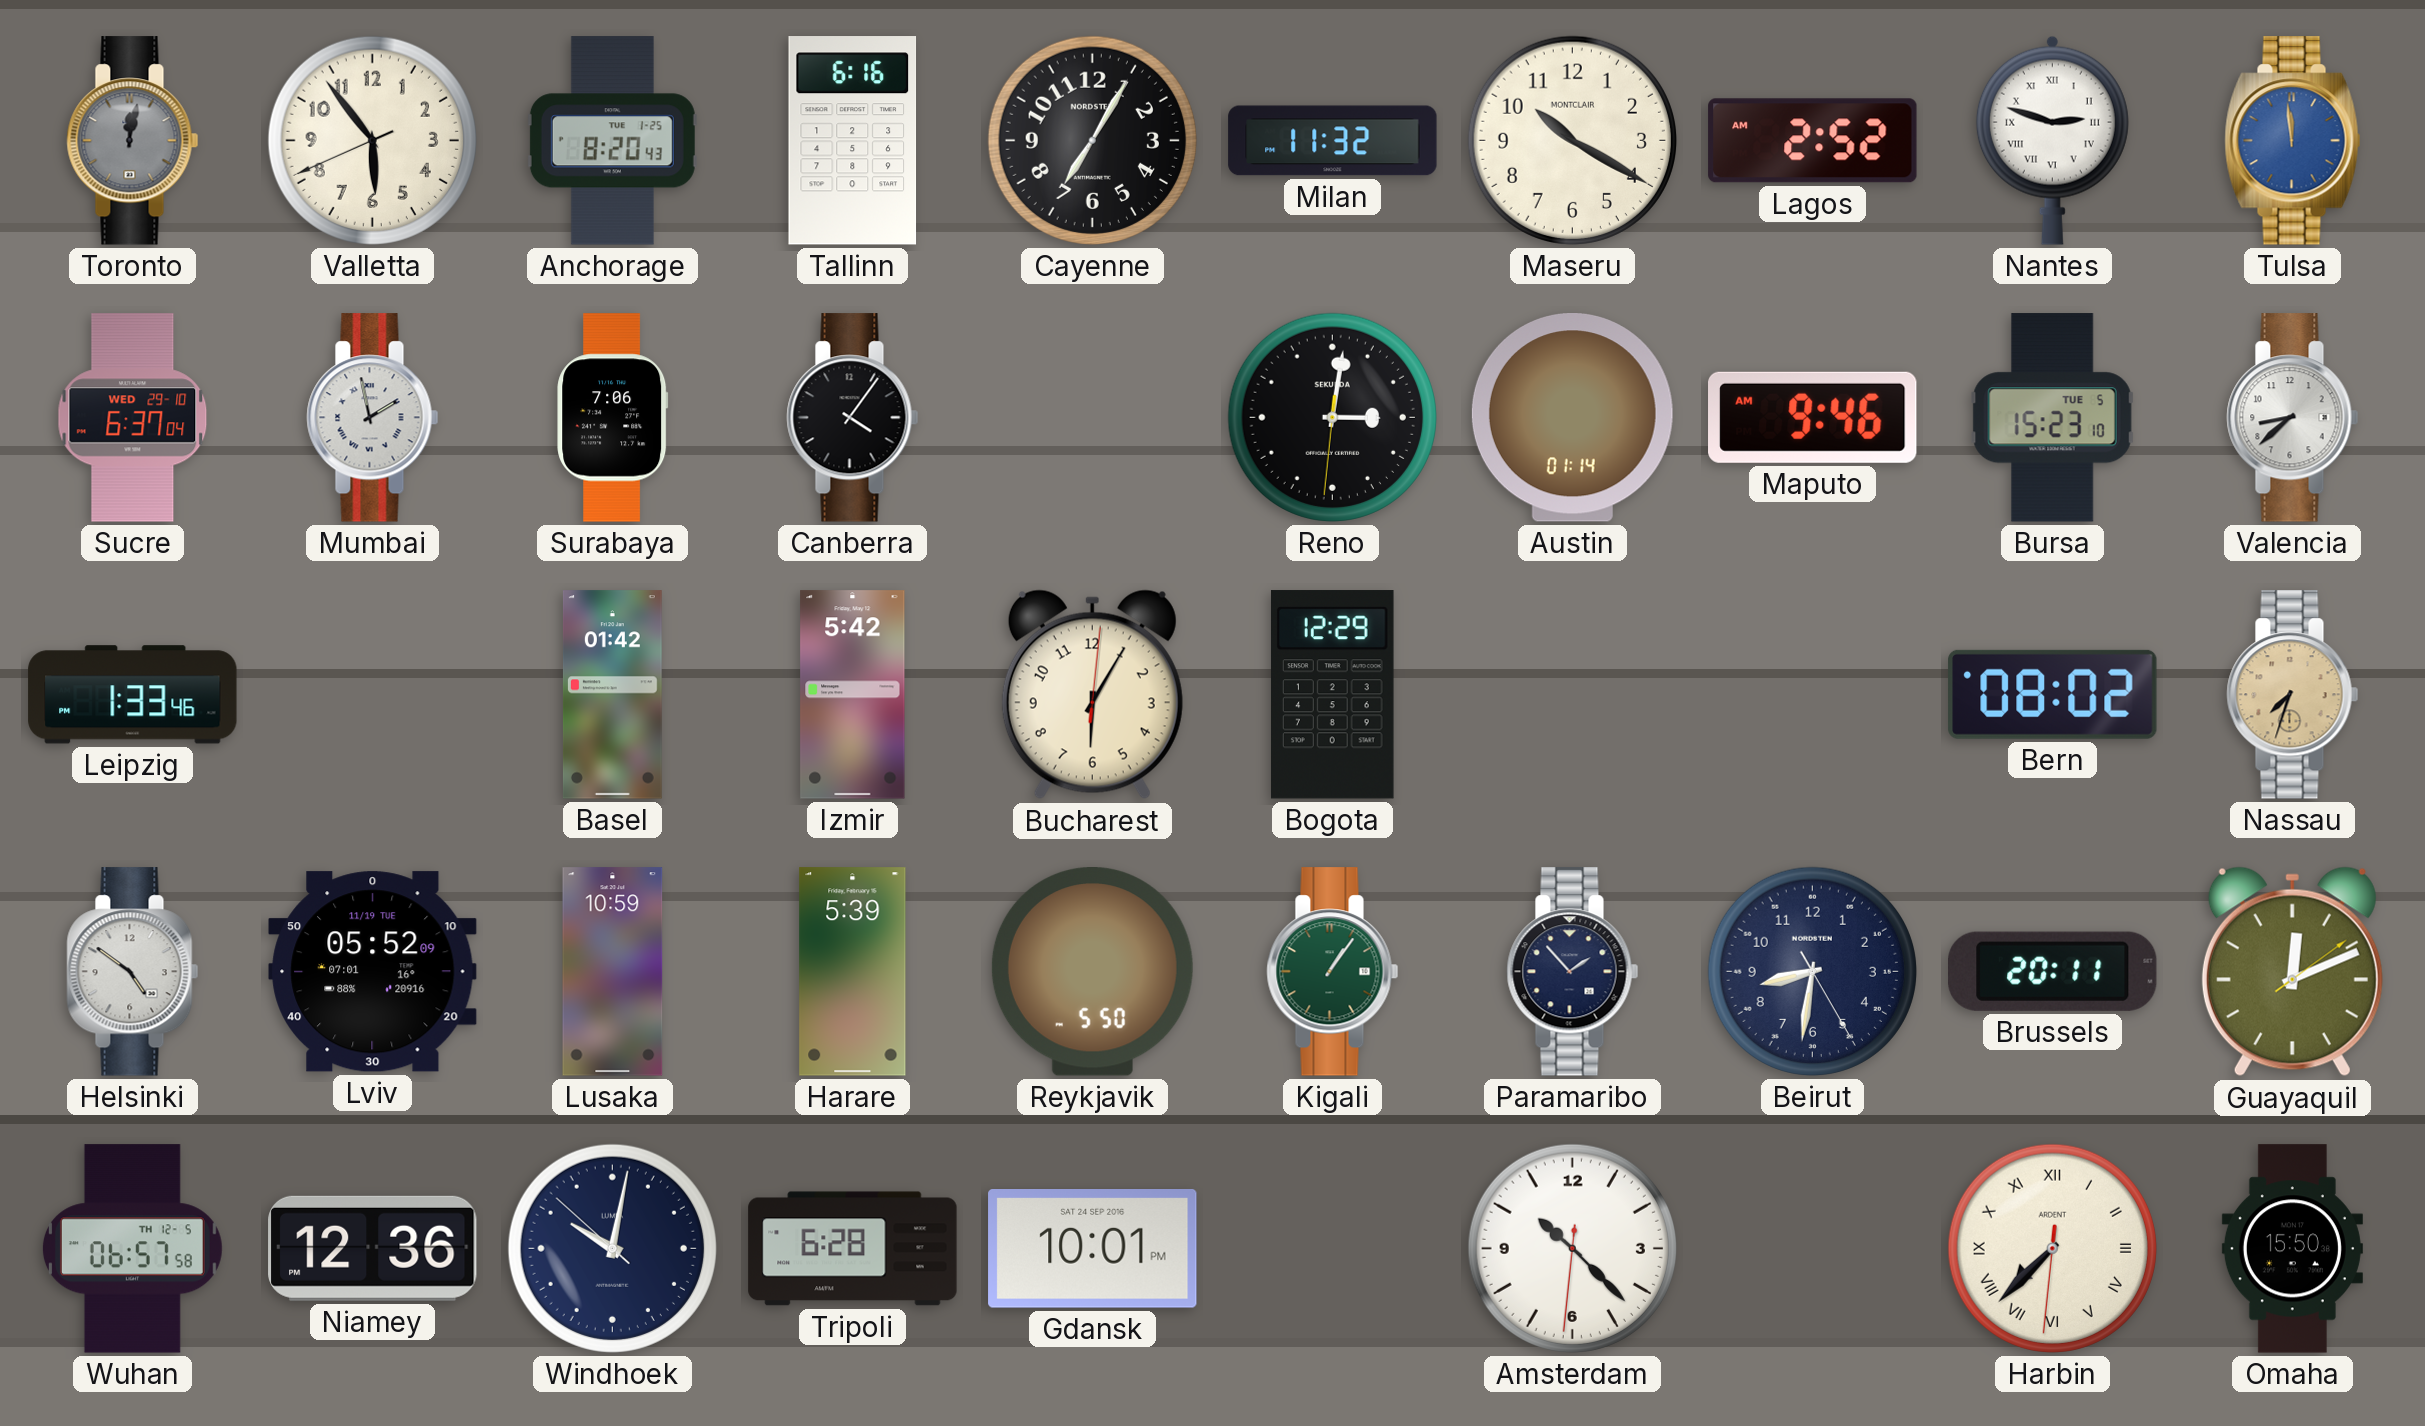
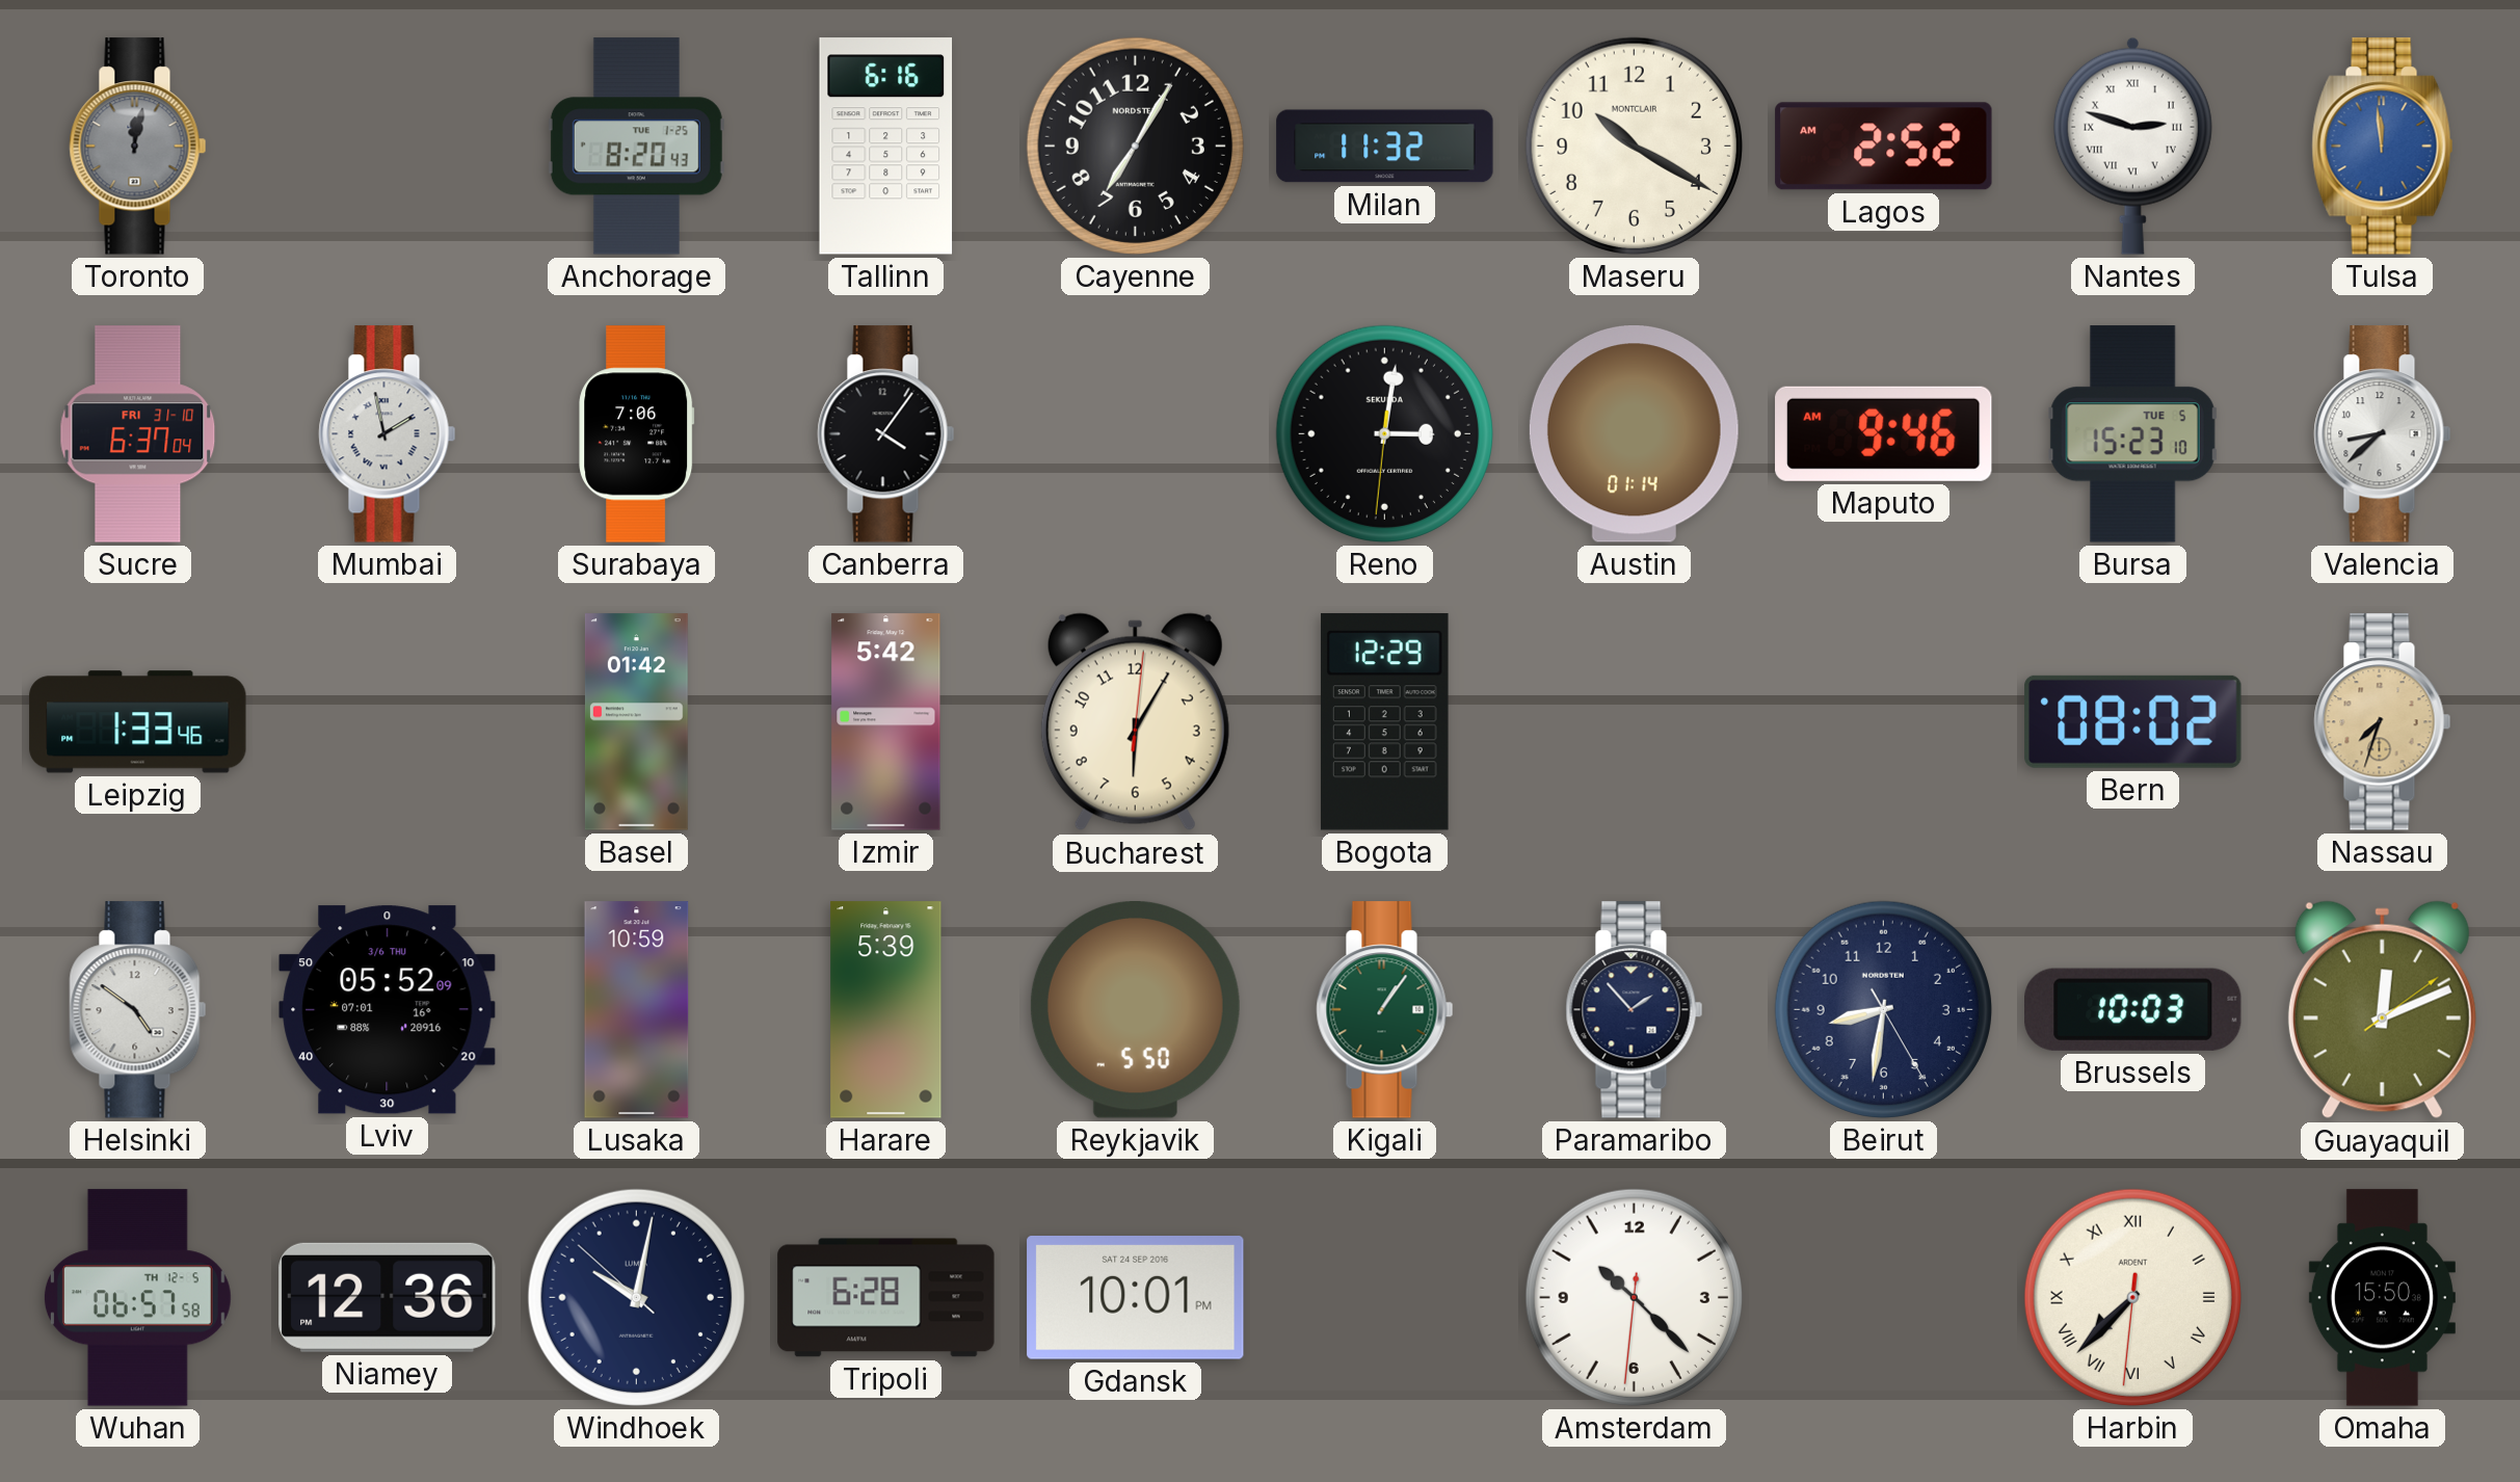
Valletta: 5:53 -> none (372, 140)
Sucre date: WED 29-10 -> FRI 31-10 (138, 434)
Lviv date: 11/19 TUE -> 3/6 THU (388, 1010)
Brussels: 20:11 -> 10:03 (2133, 1009)
